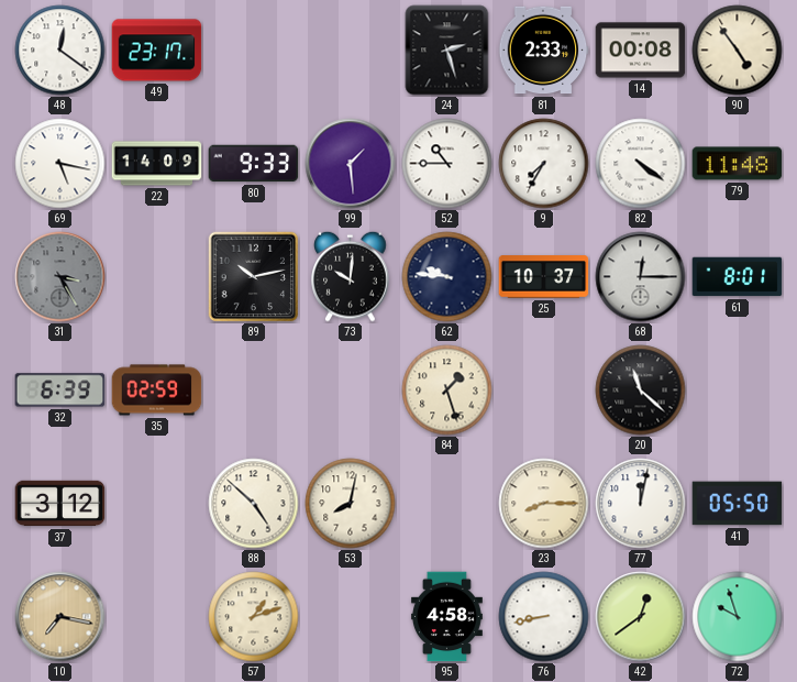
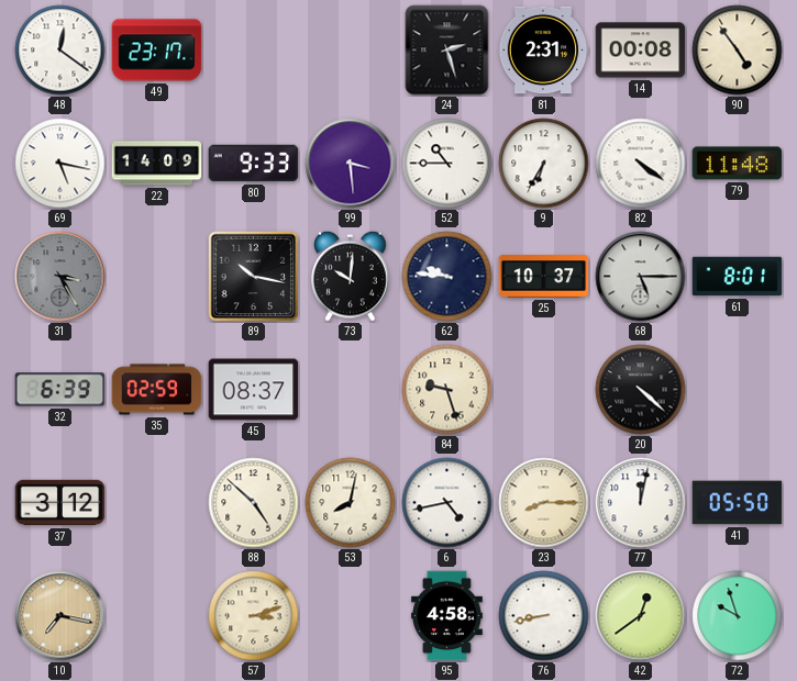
81: 2:33 -> 2:31 (543, 51)
99: 1:29 -> 3:29 (351, 164)
9: 7:35 -> 6:35 (544, 164)
89: 10:13 -> 10:17 (253, 276)
68: 12:15 -> 5:15 (641, 277)
45: none -> 08:37 (254, 390)
84: 1:27 -> 9:27 (447, 390)
20: 11:22 -> 4:22 (641, 390)
6: none -> 4:43 (447, 503)
57: 1:12 -> 3:12 (254, 616)
